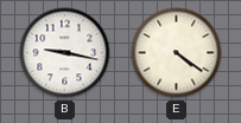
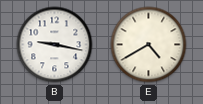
E: 4:21 -> 4:40 (149, 45)
